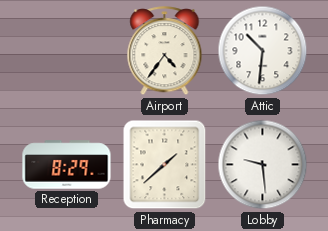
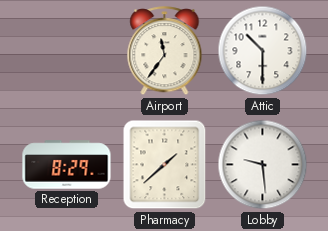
Airport: 4:36 -> 11:36 (165, 51)
Attic: 10:31 -> 10:30 (263, 51)
